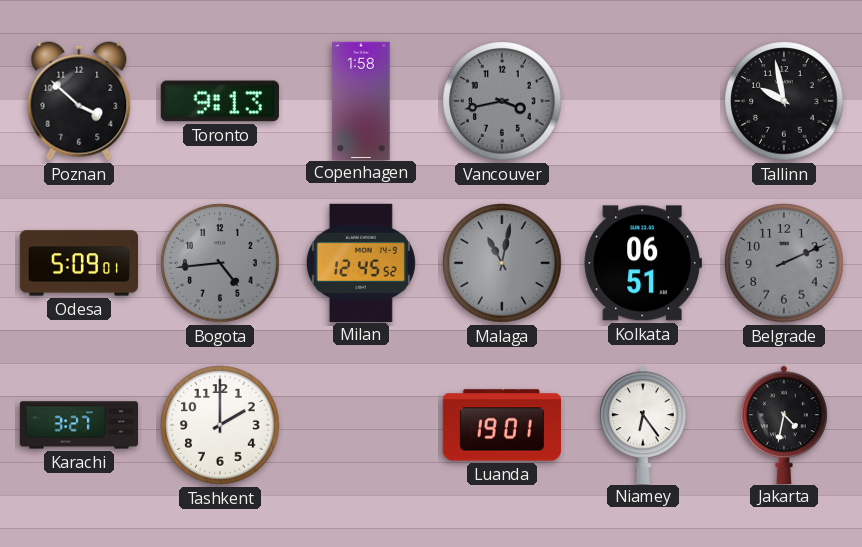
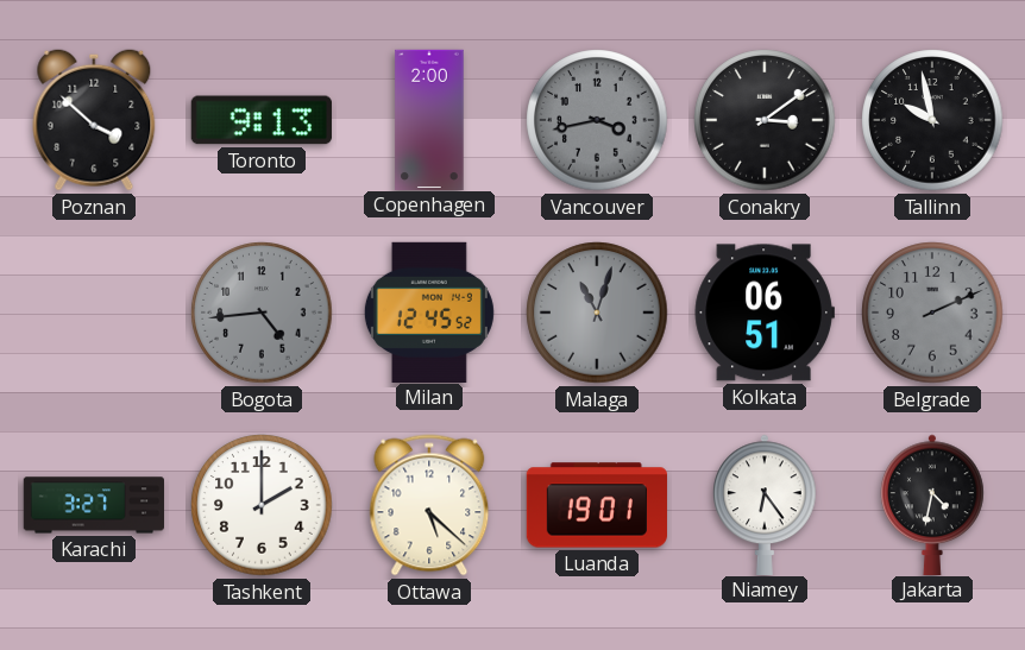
Copenhagen: 1:58 -> 2:00 (429, 119)
Conakry: none -> 3:09 (765, 120)
Odesa: 5:09 -> none (78, 263)
Malaga: 11:02 -> 11:03 (597, 313)
Ottawa: none -> 5:22 (429, 505)
